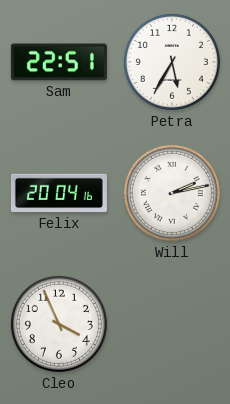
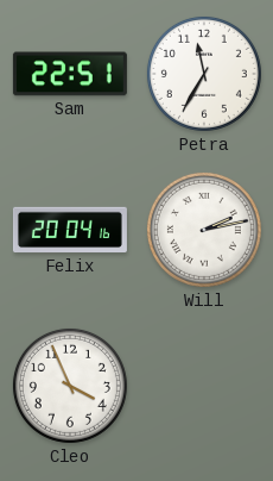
Petra: 5:35 -> 11:35 (204, 74)
